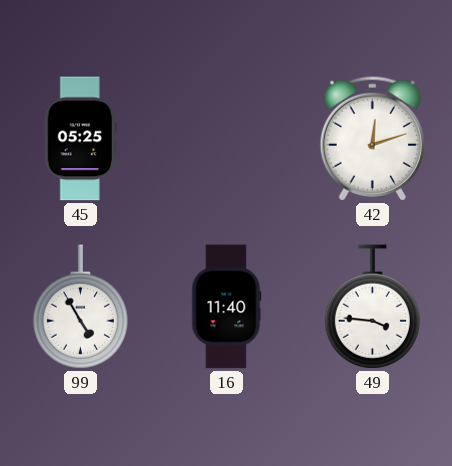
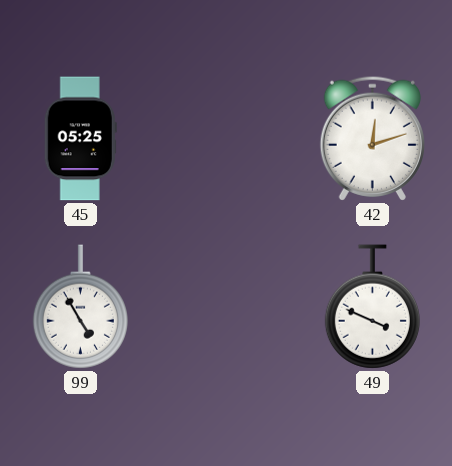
16: 11:40 -> none (226, 307)
49: 3:46 -> 3:49 (372, 307)
